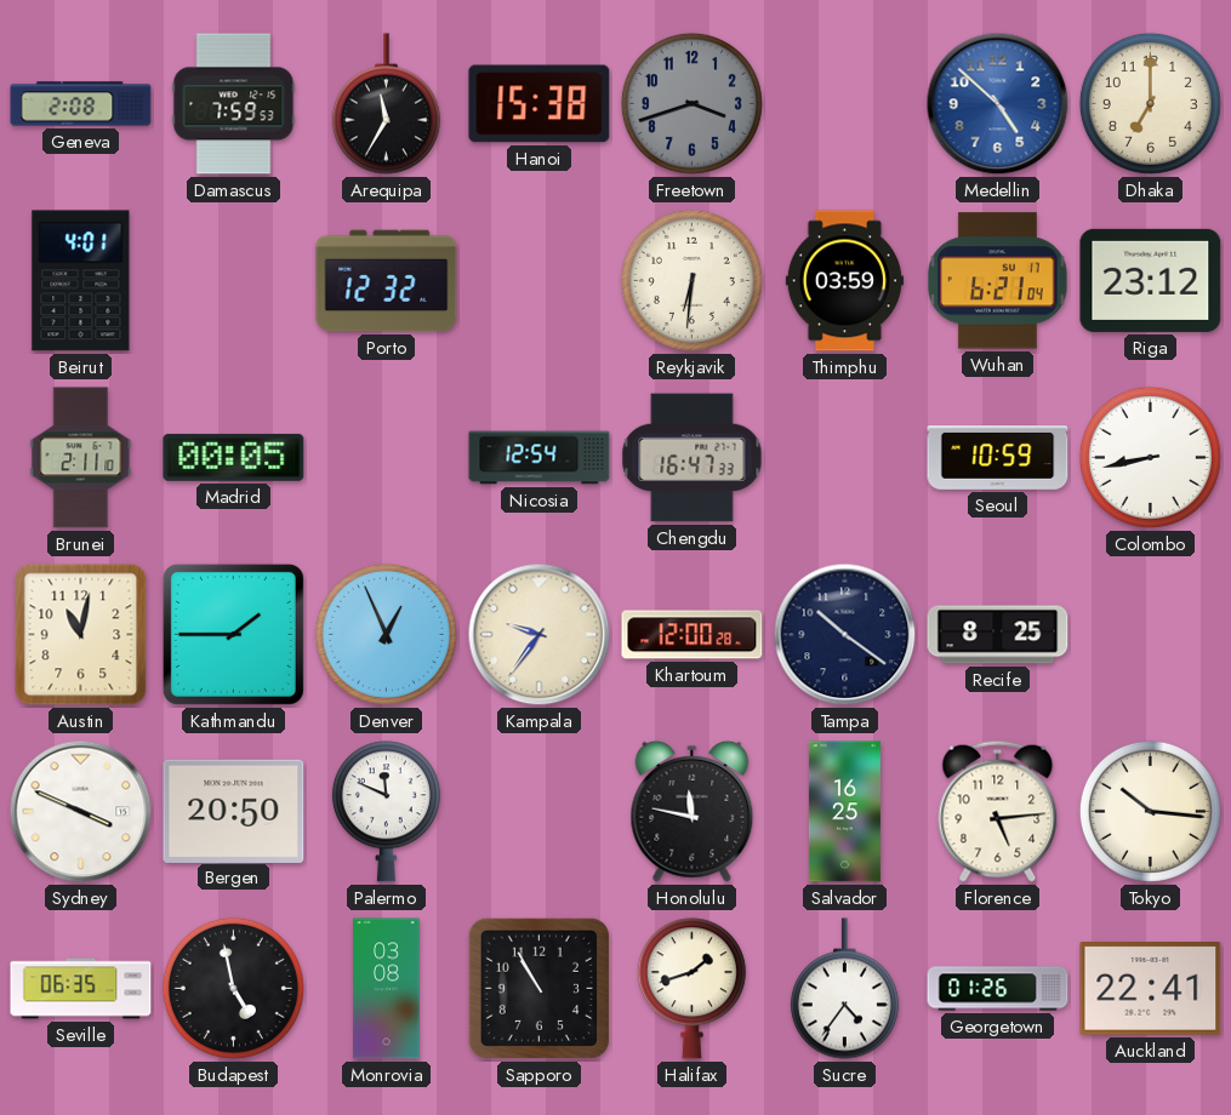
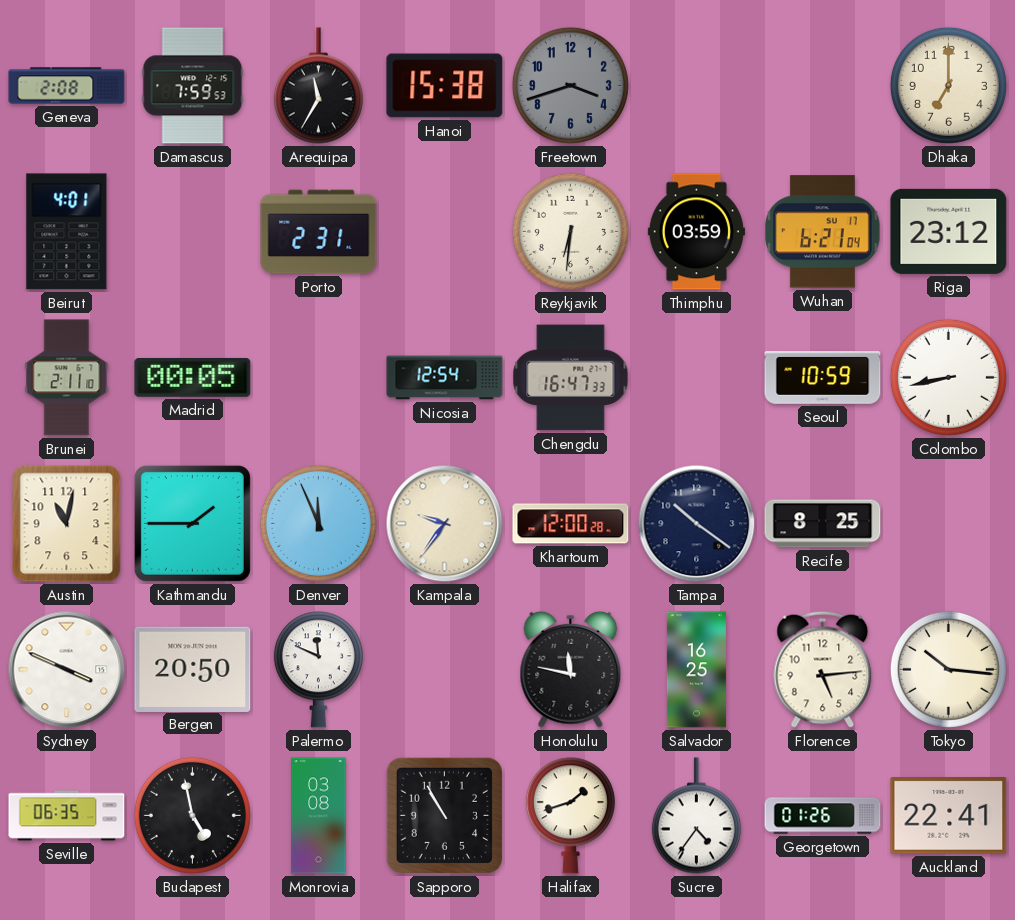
Medellin: 4:52 -> none (998, 104)
Porto: 12:32 -> 2:31 (319, 232)
Denver: 12:56 -> 11:56 (318, 523)
